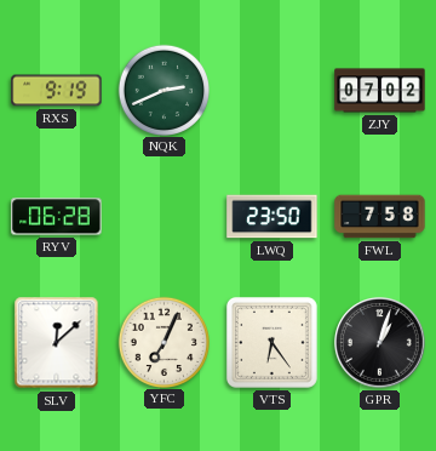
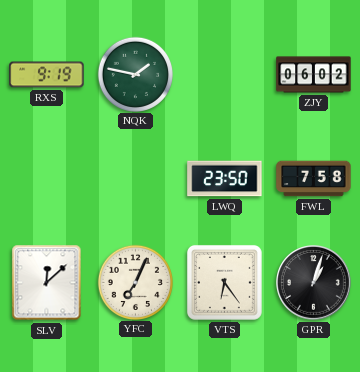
NQK: 2:41 -> 1:47 (135, 74)
ZJY: 07:02 -> 06:02 (314, 75)
RYV: 06:28 -> none (57, 217)
